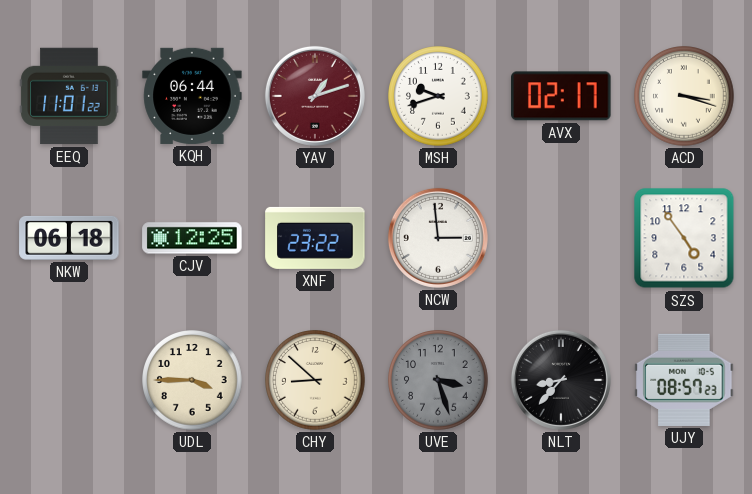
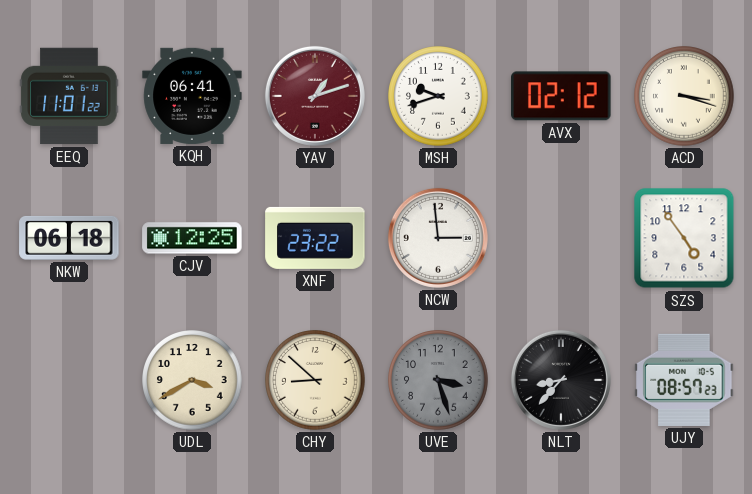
KQH: 06:44 -> 06:41 (192, 96)
AVX: 02:17 -> 02:12 (561, 96)
UDL: 3:45 -> 3:40 (192, 380)
